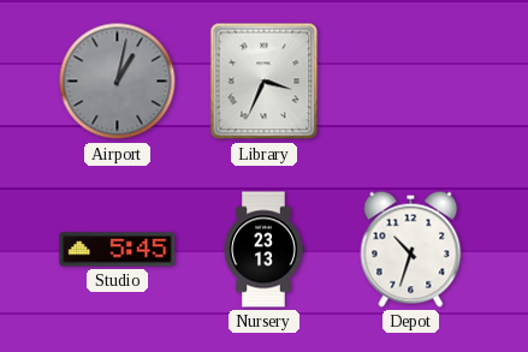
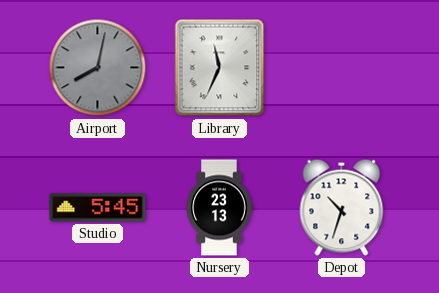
Airport: 1:02 -> 8:02 (98, 68)
Library: 3:34 -> 11:34 (220, 68)
